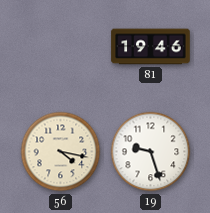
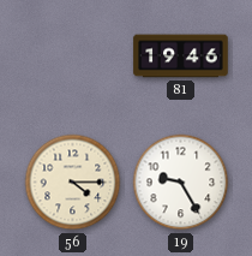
56: 4:17 -> 4:15 (73, 183)
19: 9:27 -> 9:25 (181, 183)
